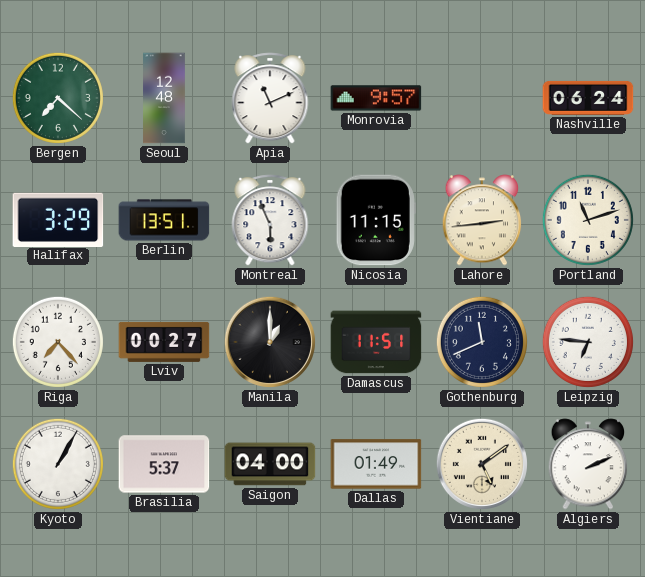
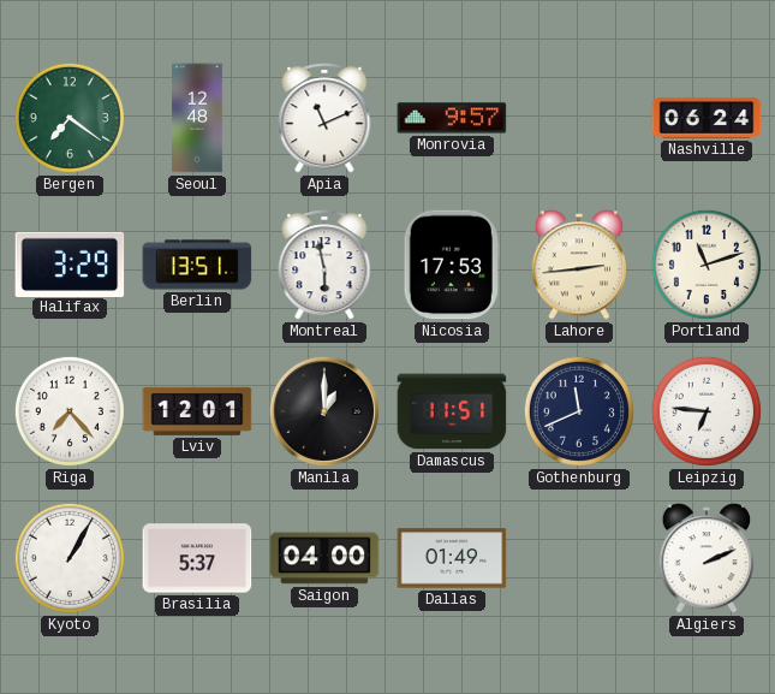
Bergen: 7:22 -> 7:21 (70, 118)
Montreal: 5:56 -> 5:58 (324, 265)
Nicosia: 11:15 -> 17:53 (452, 265)
Lviv: 00:27 -> 12:01 (197, 411)
Vientiane: 5:09 -> none (482, 464)
